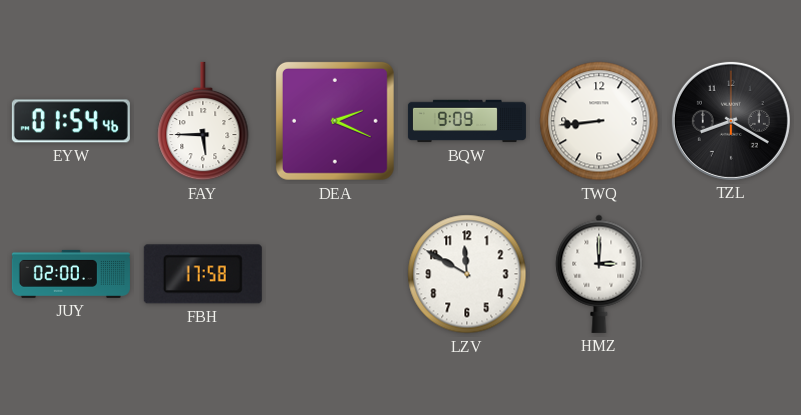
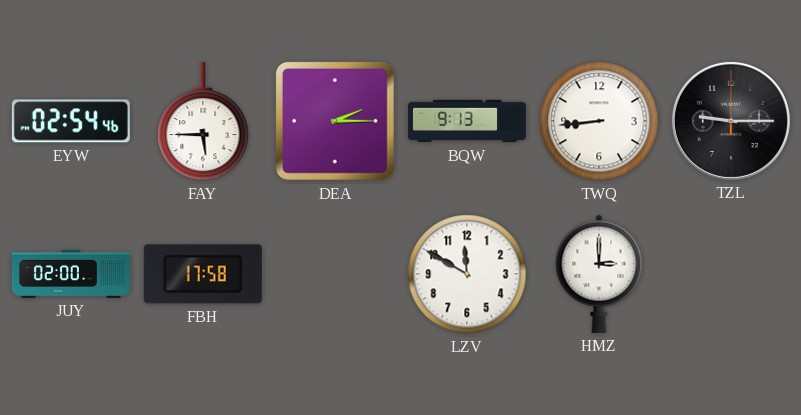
EYW: 01:54 -> 02:54 (71, 121)
DEA: 2:19 -> 2:15 (335, 121)
BQW: 9:09 -> 9:13 (467, 121)
TZL: 8:20 -> 9:15 (731, 121)
